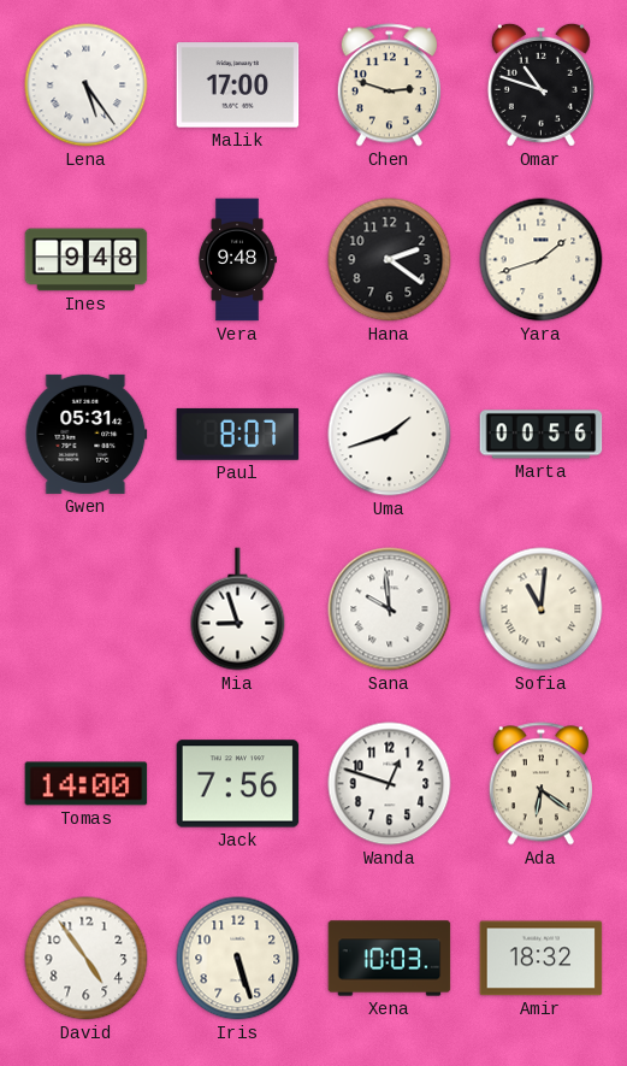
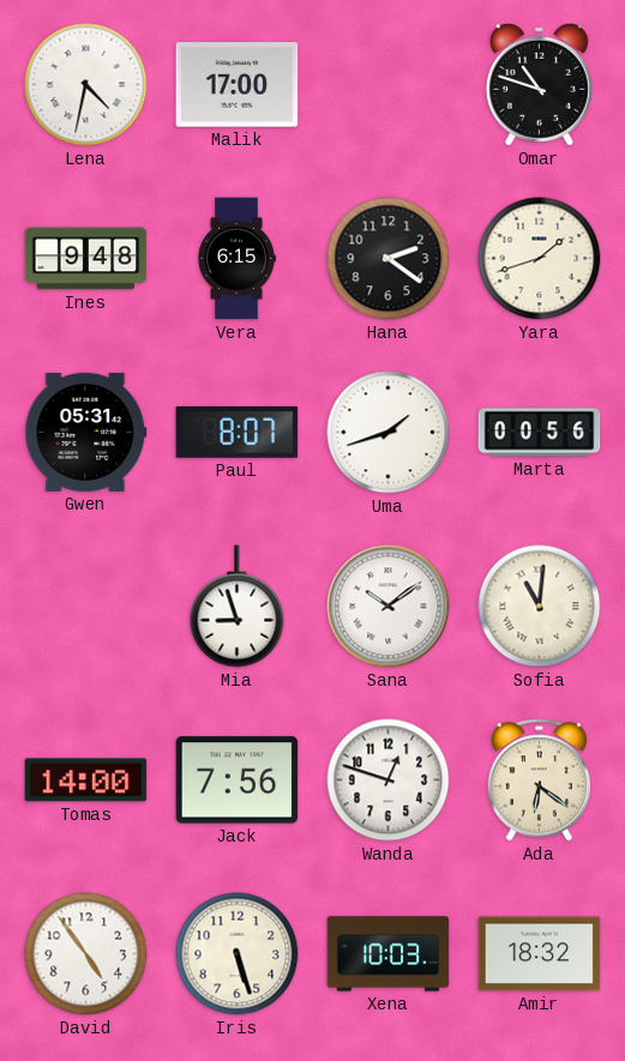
Lena: 5:24 -> 4:32 (86, 85)
Chen: 2:48 -> none (389, 86)
Vera: 9:48 -> 6:15 (236, 259)
Sana: 9:59 -> 10:09 (389, 607)
